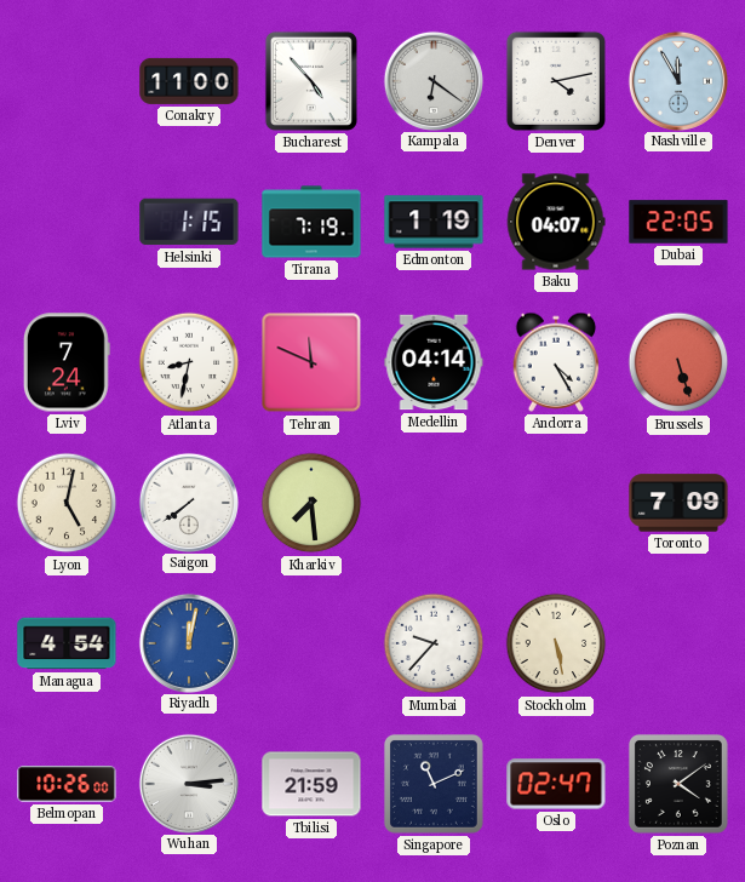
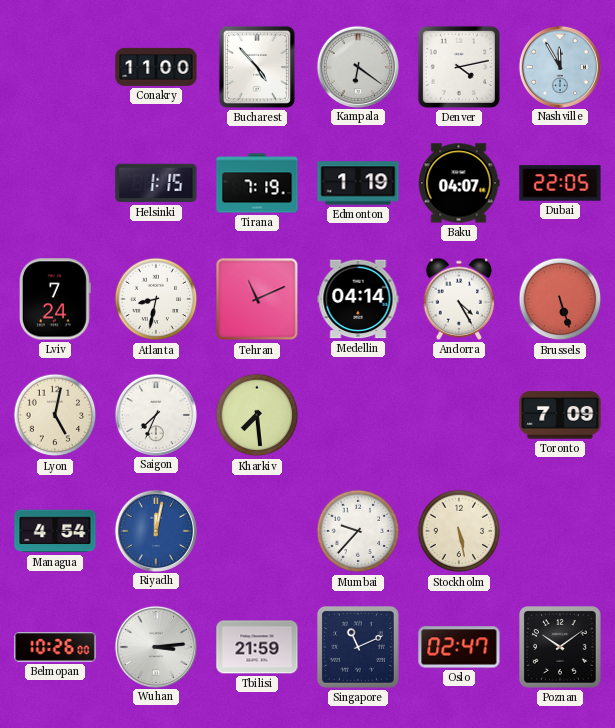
Tehran: 11:49 -> 11:11 (257, 299)
Saigon: 7:39 -> 7:34 (155, 414)
Poznan: 4:09 -> 10:09 (560, 647)
